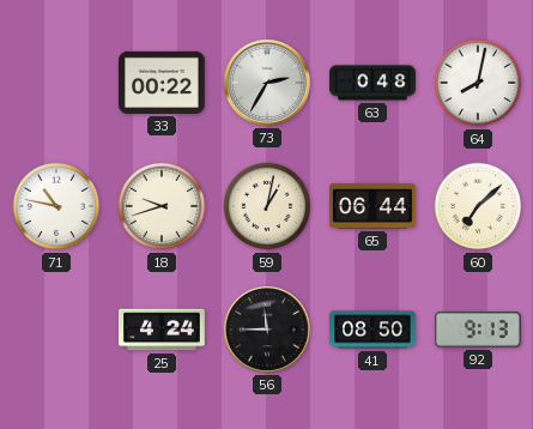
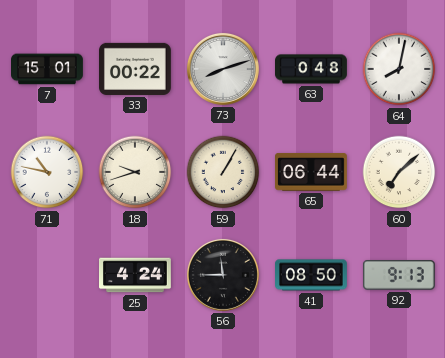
7: none -> 15:01 (48, 69)
73: 2:35 -> 8:12 (223, 69)
59: 1:02 -> 1:05 (223, 172)
